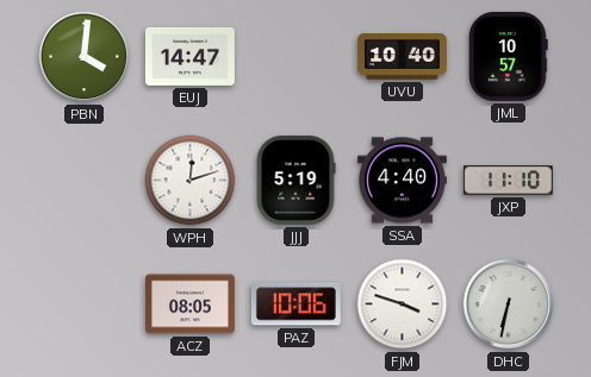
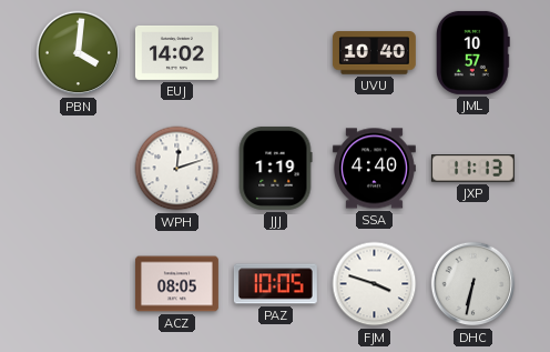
EUJ: 14:47 -> 14:02 (176, 52)
JJJ: 5:19 -> 1:19 (275, 168)
JXP: 11:10 -> 11:13 (472, 169)
PAZ: 10:06 -> 10:05 (275, 284)
